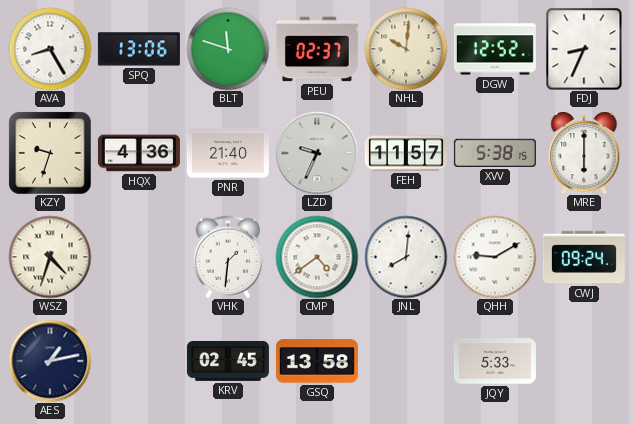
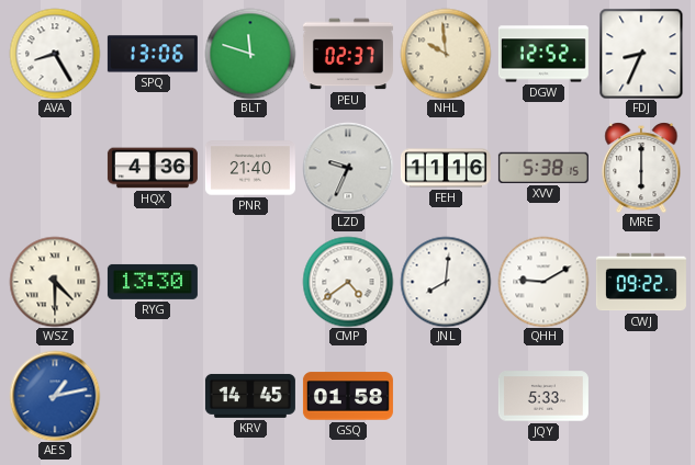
NHL: 10:01 -> 9:59 (446, 54)
KZY: 9:33 -> none (50, 153)
FEH: 11:57 -> 11:16 (446, 168)
WSZ: 4:33 -> 4:30 (55, 282)
RYG: none -> 13:30 (153, 282)
VHK: 1:31 -> none (228, 257)
CWJ: 09:24 -> 09:22 (641, 282)
AES dial: navy -> blue (55, 396)
KRV: 02:45 -> 14:45 (250, 396)
GSQ: 13:58 -> 01:58 (348, 396)
